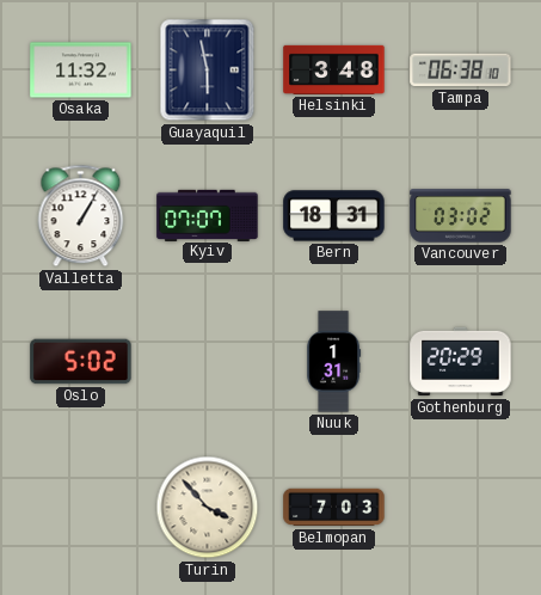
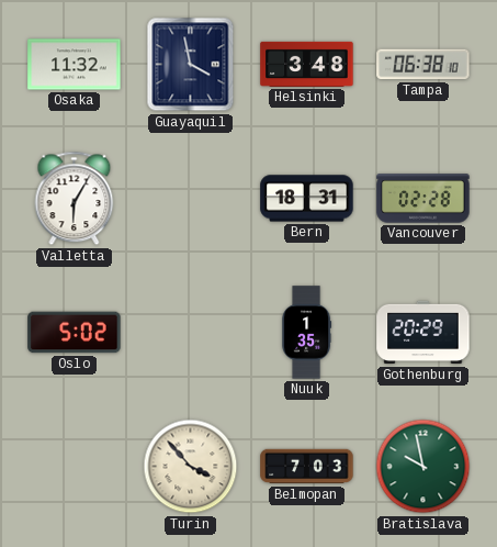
Guayaquil: 5:58 -> 3:58 (191, 65)
Valletta: 1:05 -> 6:05 (75, 199)
Kyiv: 07:07 -> none (208, 215)
Vancouver: 03:02 -> 02:28 (423, 199)
Nuuk: 1:31 -> 1:35 (307, 333)
Bratislava: none -> 9:58 (423, 467)
